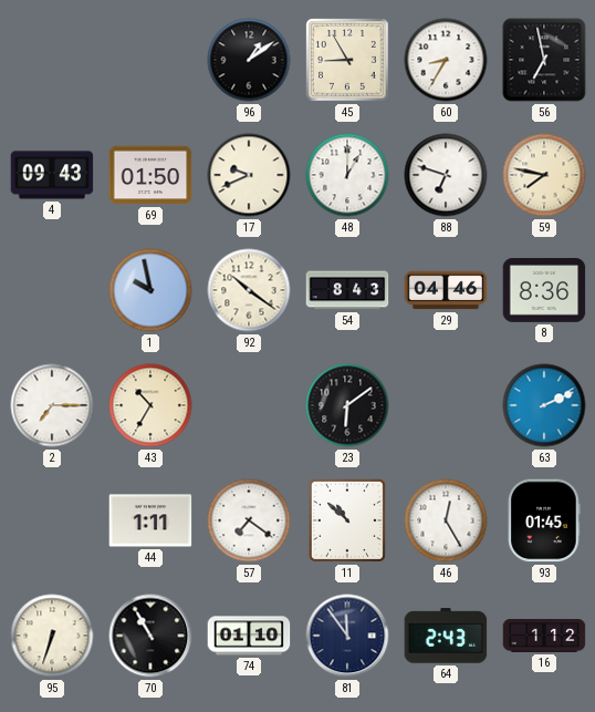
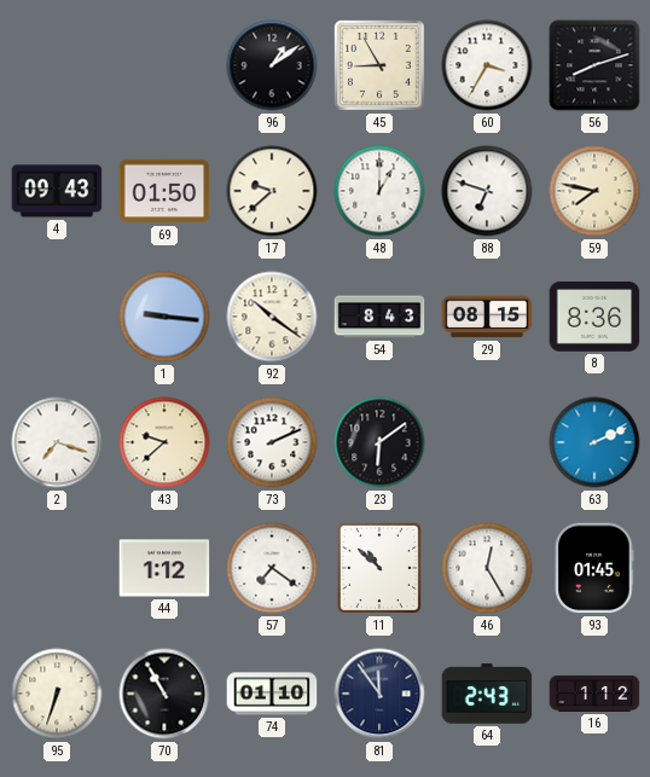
60: 8:35 -> 3:35 (487, 65)
56: 6:58 -> 8:12 (594, 65)
17: 9:41 -> 9:38 (272, 191)
1: 9:58 -> 9:16 (164, 317)
29: 04:46 -> 08:15 (487, 317)
2: 7:15 -> 7:18 (57, 442)
43: 10:35 -> 9:38 (164, 442)
73: none -> 2:11 (272, 442)
44: 1:11 -> 1:12 (164, 568)
